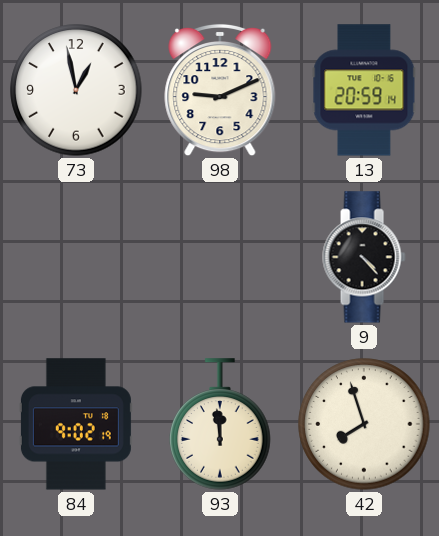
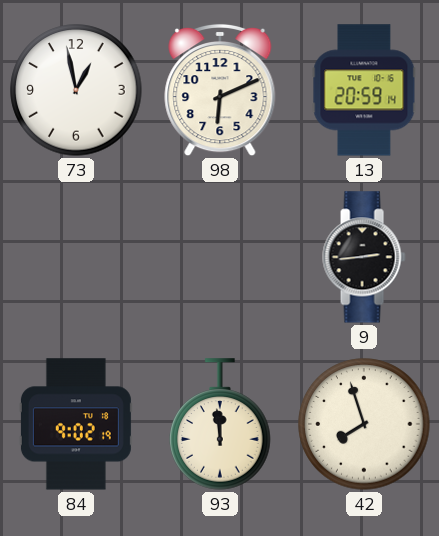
98: 9:11 -> 6:11 (220, 90)
9: 4:23 -> 2:44 (364, 257)
